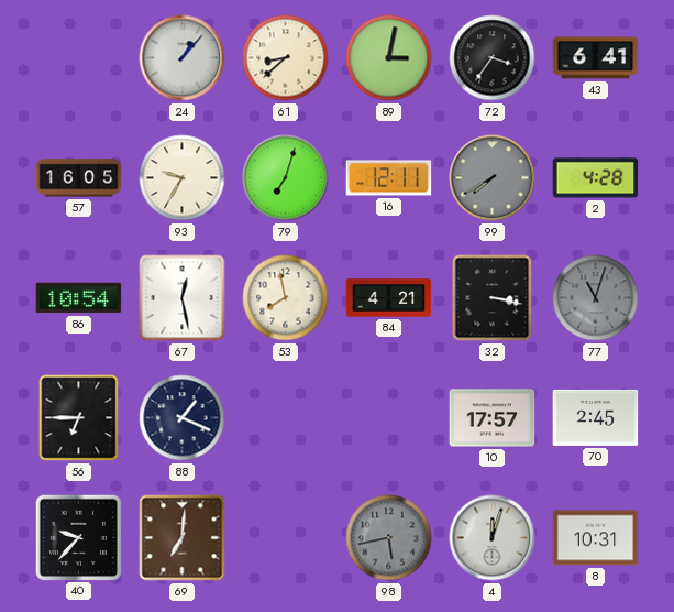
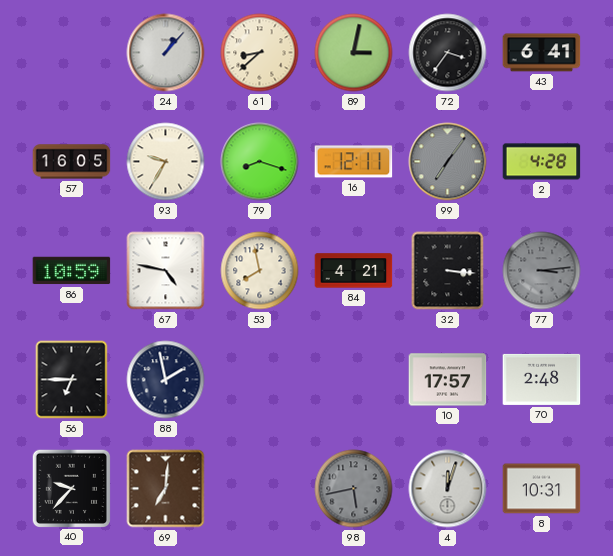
79: 7:03 -> 8:18 (260, 162)
99: 7:40 -> 7:06 (448, 162)
86: 10:54 -> 10:59 (72, 271)
67: 12:28 -> 4:47 (166, 271)
32: 3:17 -> 3:16 (448, 271)
77: 11:03 -> 3:14 (542, 271)
88: 1:19 -> 1:58 (166, 380)
70: 2:45 -> 2:48 (542, 379)
